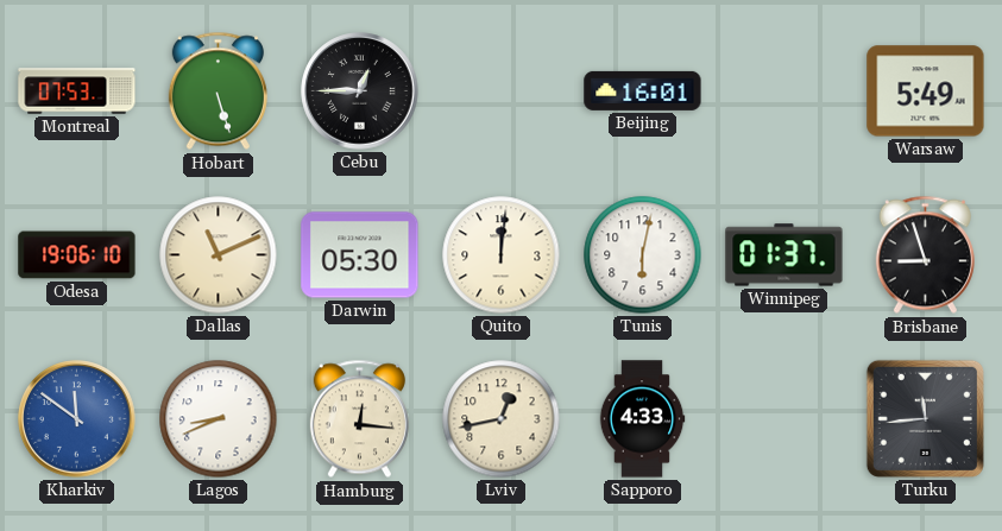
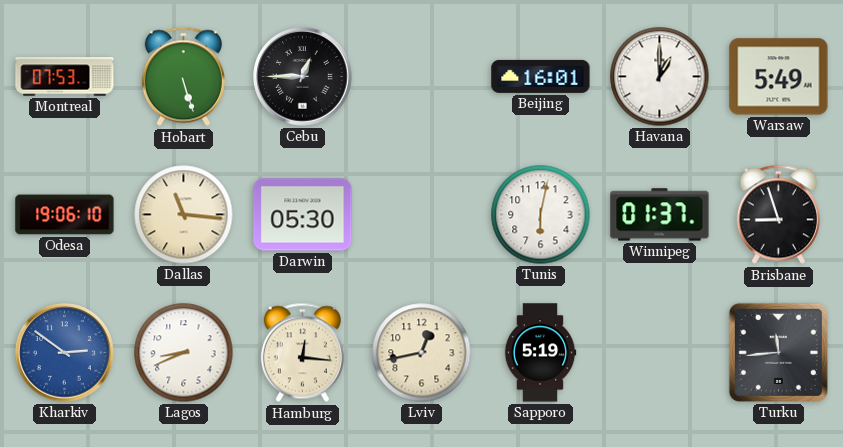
Havana: none -> 1:00 (660, 77)
Dallas: 11:11 -> 11:16 (184, 215)
Quito: 12:01 -> none (502, 255)
Kharkiv: 11:51 -> 2:51 (65, 353)
Sapporo: 4:33 -> 5:19 (540, 353)
